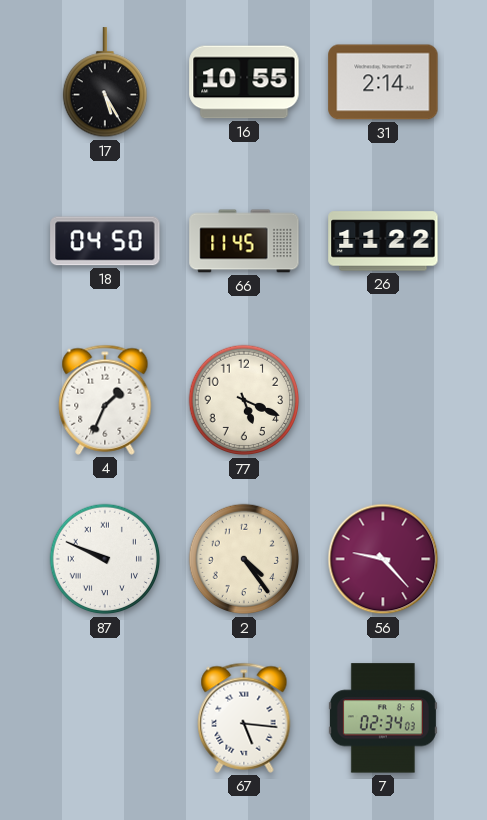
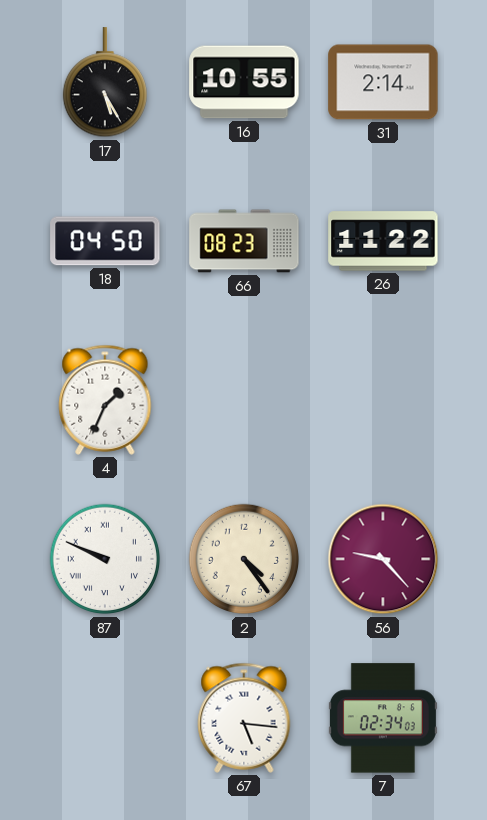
66: 11:45 -> 08:23 (244, 241)
77: 5:19 -> none (244, 400)
